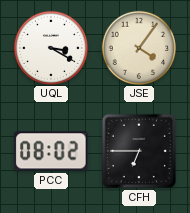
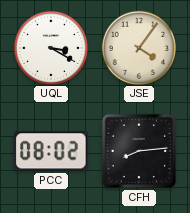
CFH: 6:45 -> 8:14 (139, 151)
